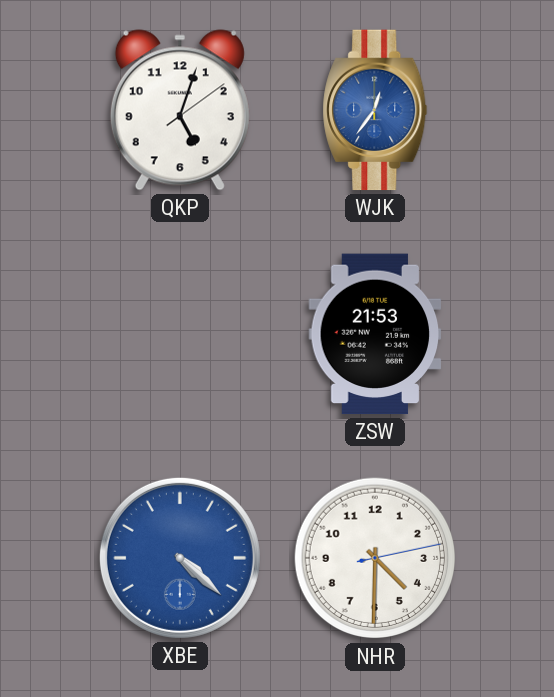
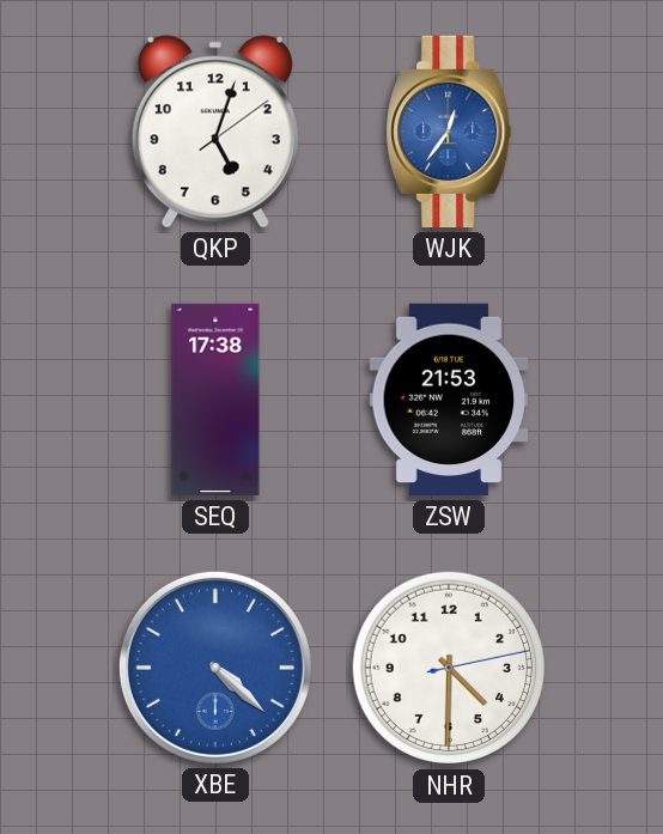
SEQ: none -> 17:38 (215, 400)
